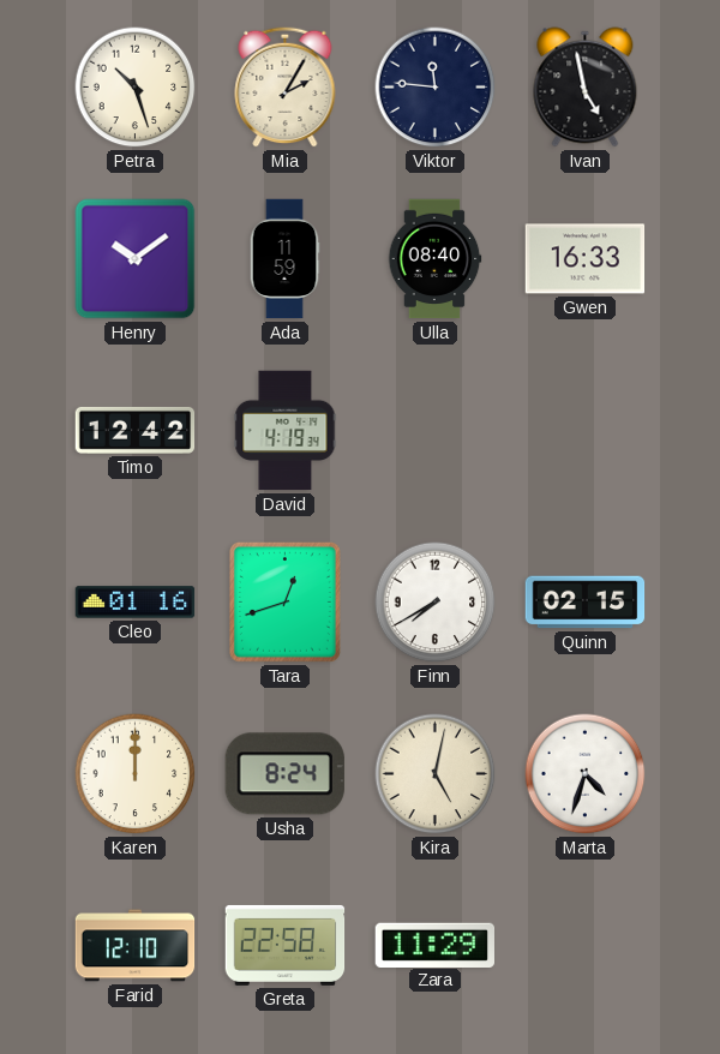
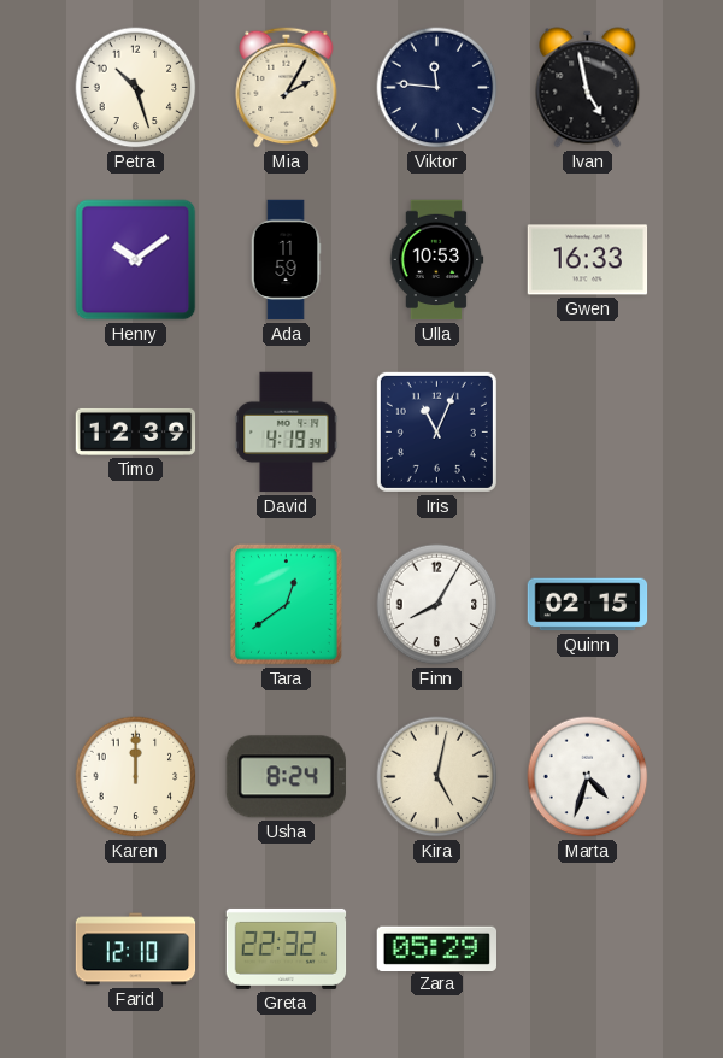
Ulla: 08:40 -> 10:53 (436, 260)
Timo: 12:42 -> 12:39 (136, 431)
Iris: none -> 11:04 (436, 431)
Cleo: 01:16 -> none (136, 603)
Tara: 12:42 -> 12:39 (286, 604)
Finn: 7:40 -> 8:05 (437, 605)
Greta: 22:58 -> 22:32 (287, 948)
Zara: 11:29 -> 05:29 (436, 948)
